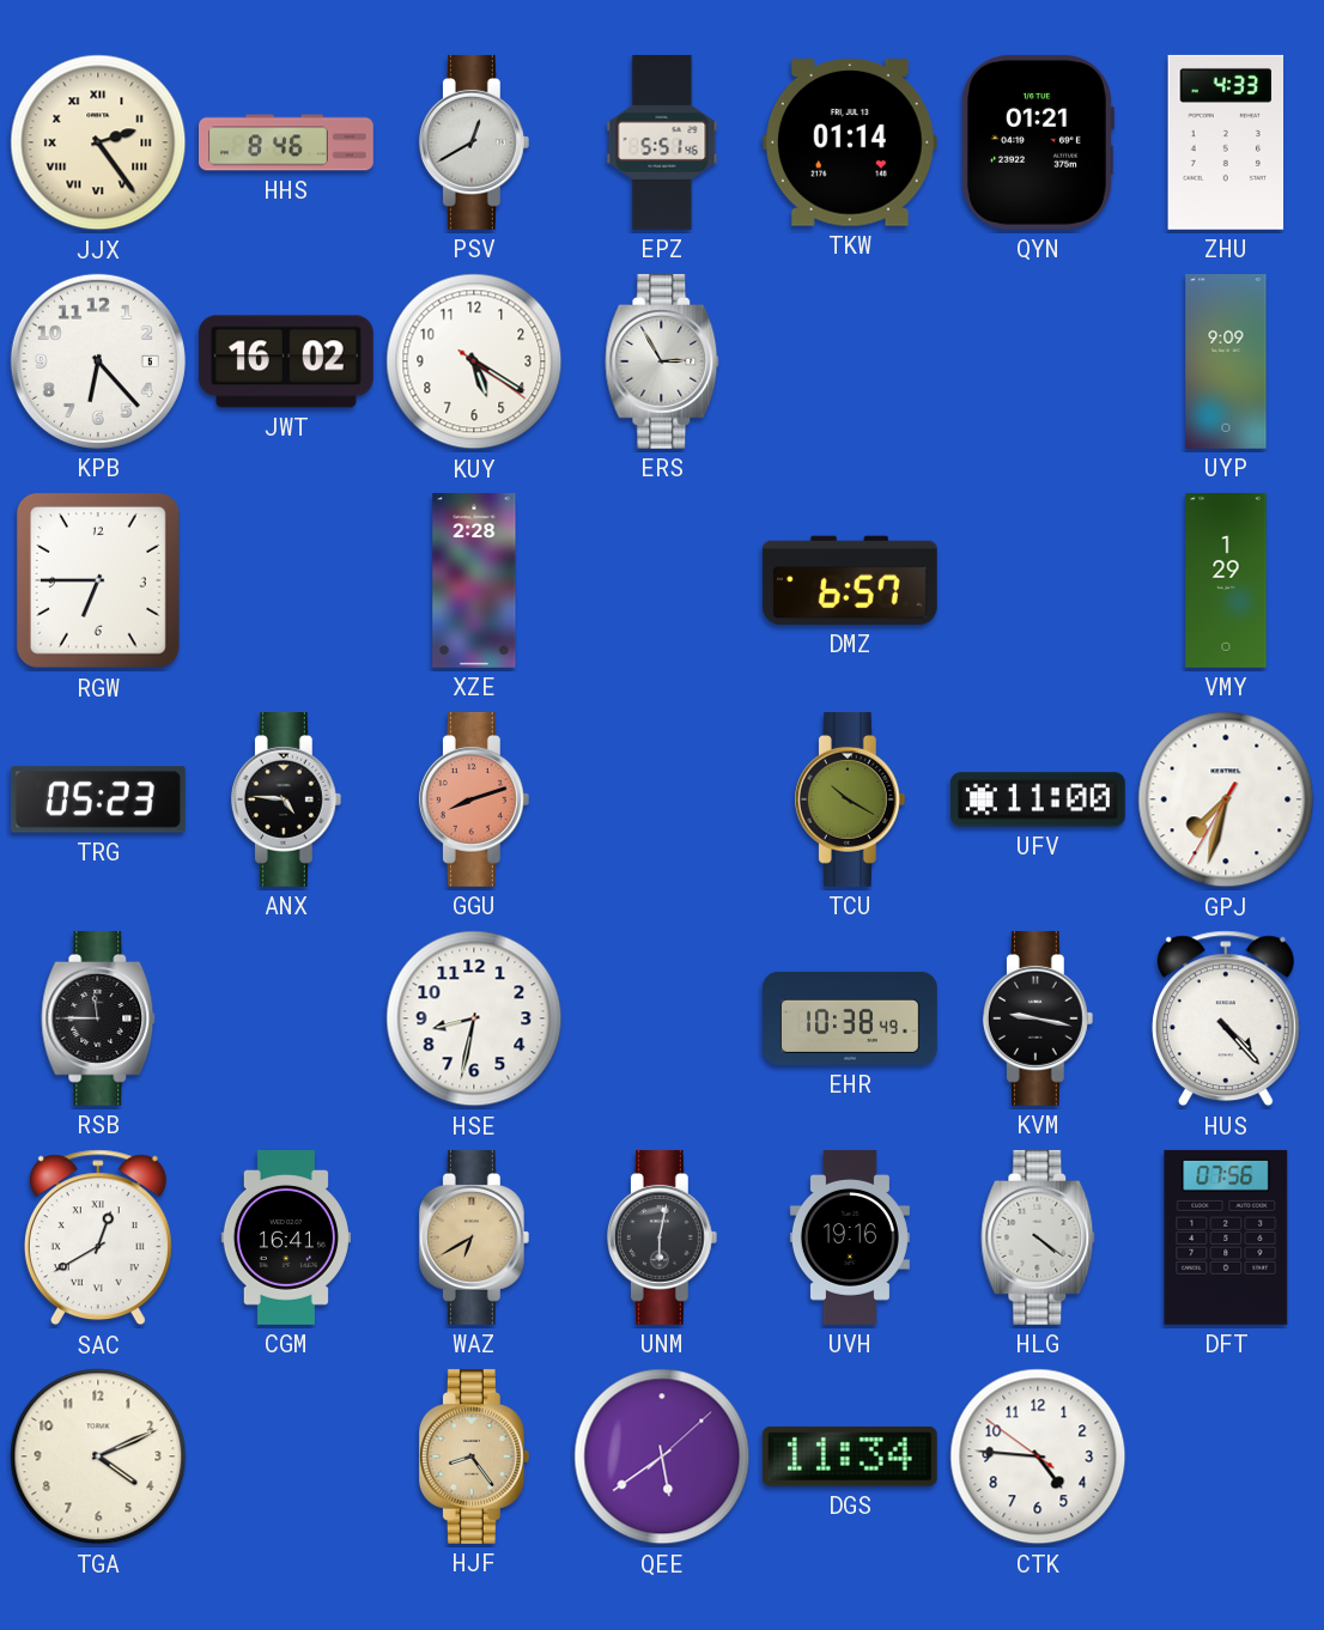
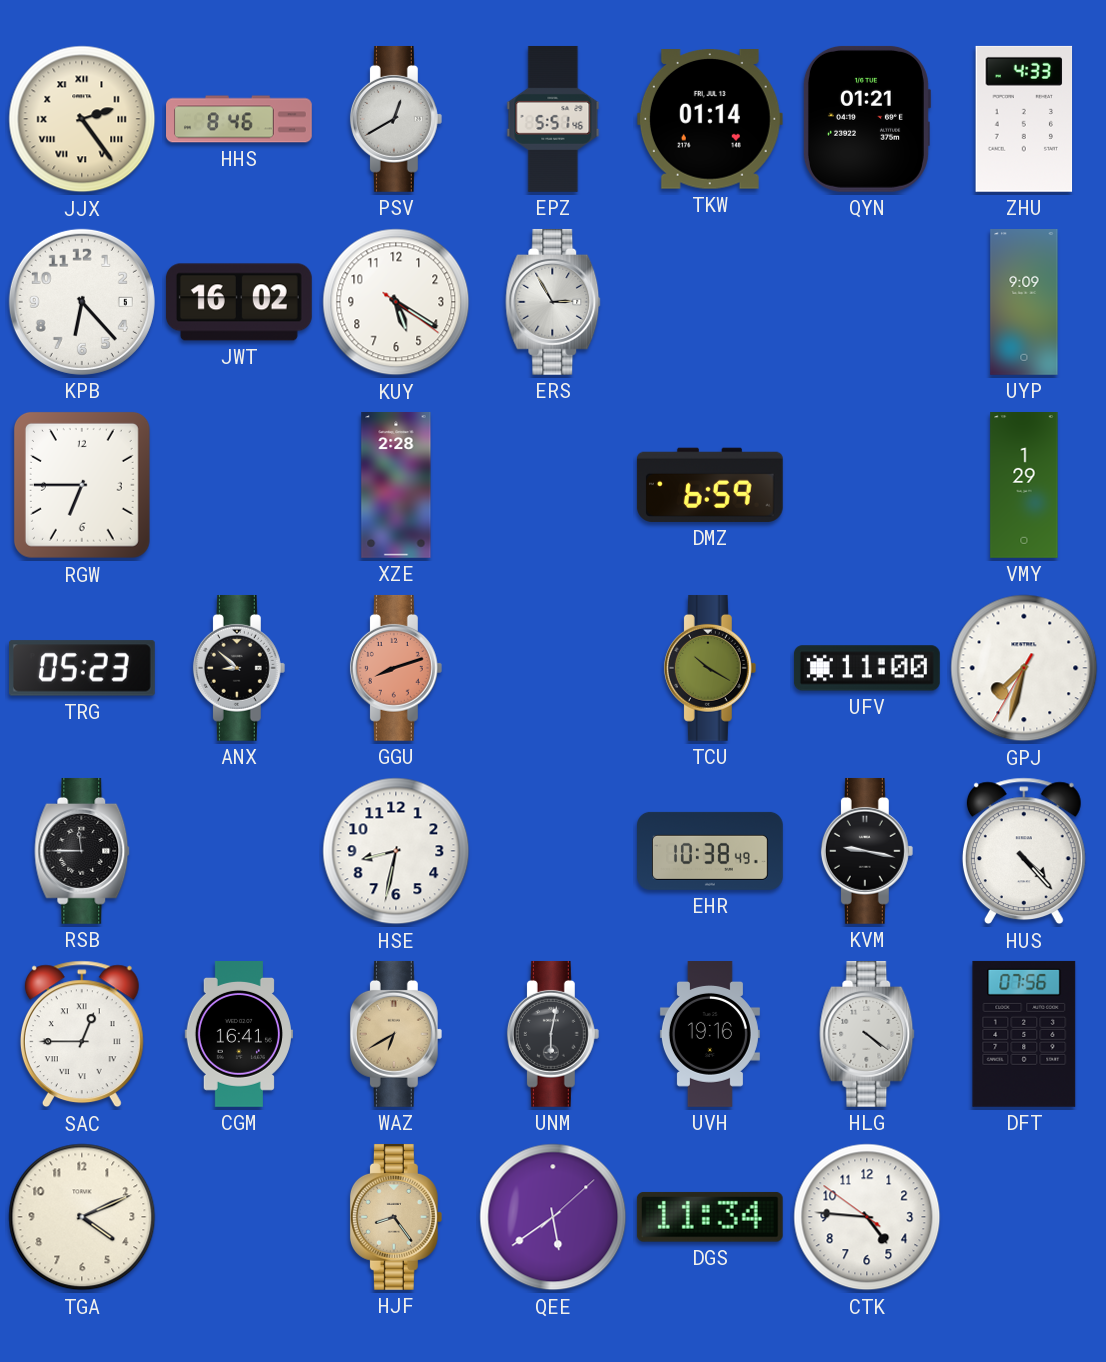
DMZ: 6:57 -> 6:59 (710, 485)
ANX: 4:46 -> 8:52 (239, 668)
SAC: 12:40 -> 12:45 (82, 1034)
